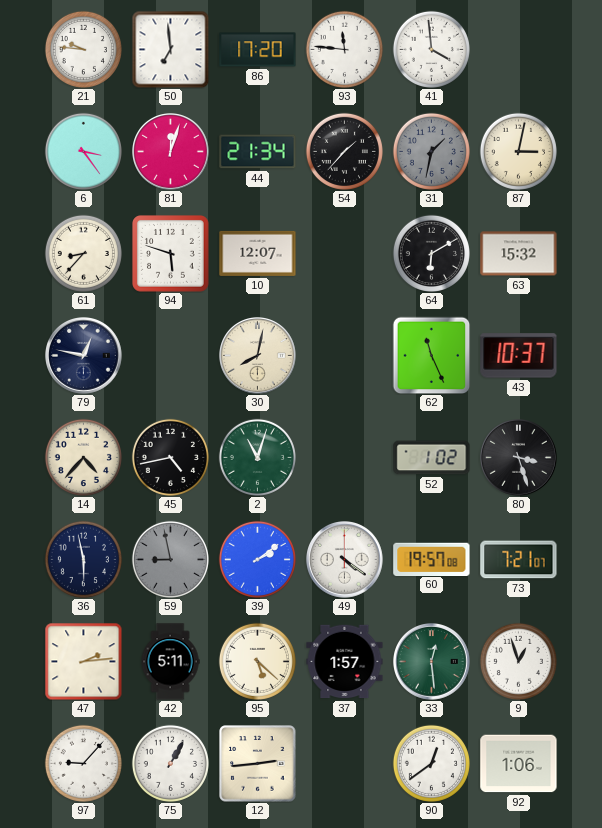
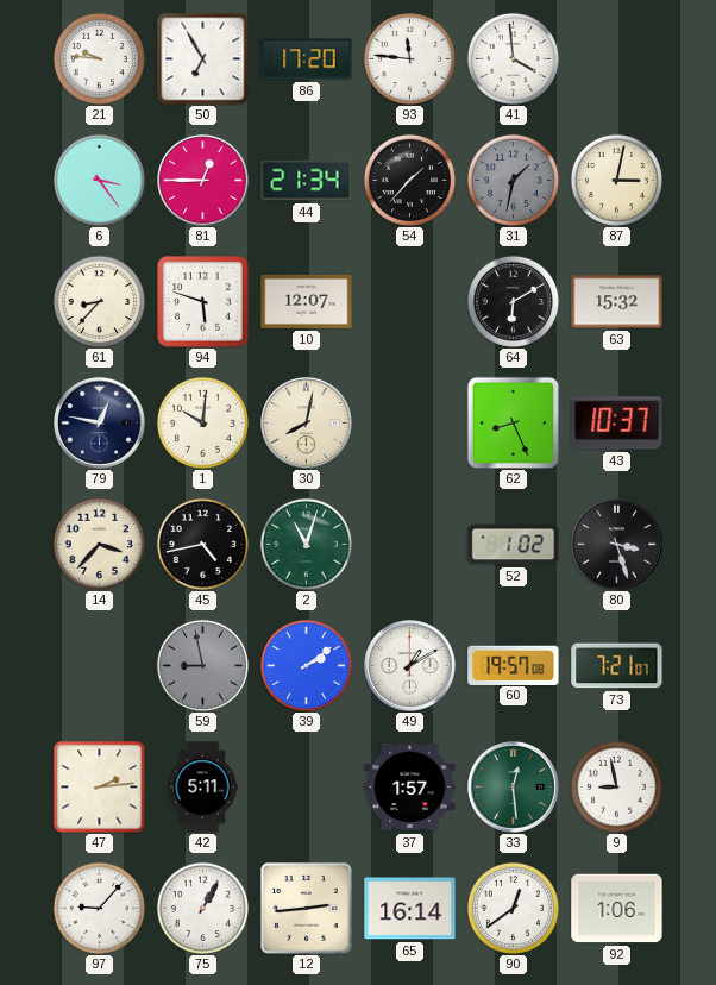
50: 6:59 -> 6:55 (202, 58)
81: 12:03 -> 12:45 (203, 181)
1: none -> 10:01 (202, 422)
62: 11:26 -> 8:26 (513, 422)
14: 4:37 -> 3:37 (99, 544)
36: 5:58 -> none (83, 559)
49: 4:21 -> 1:10 (410, 666)
95: 5:22 -> none (257, 661)
9: 12:57 -> 8:58 (616, 786)
65: none -> 16:14 (410, 909)
